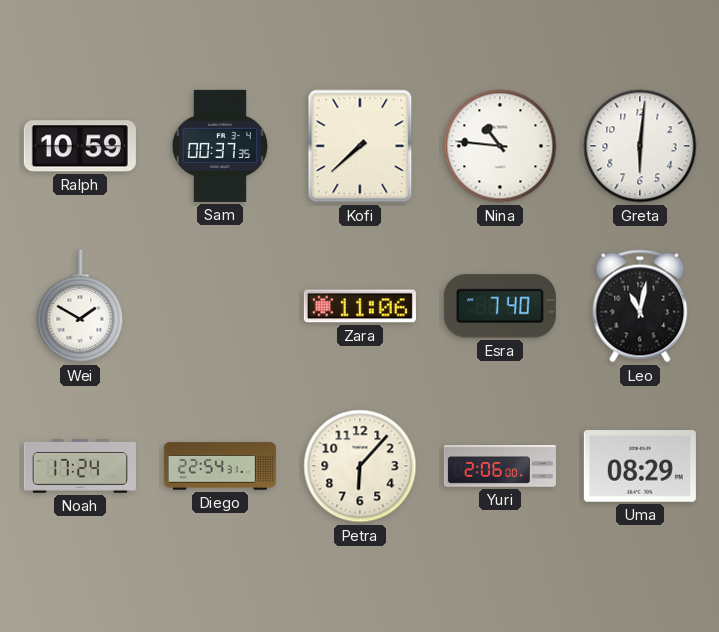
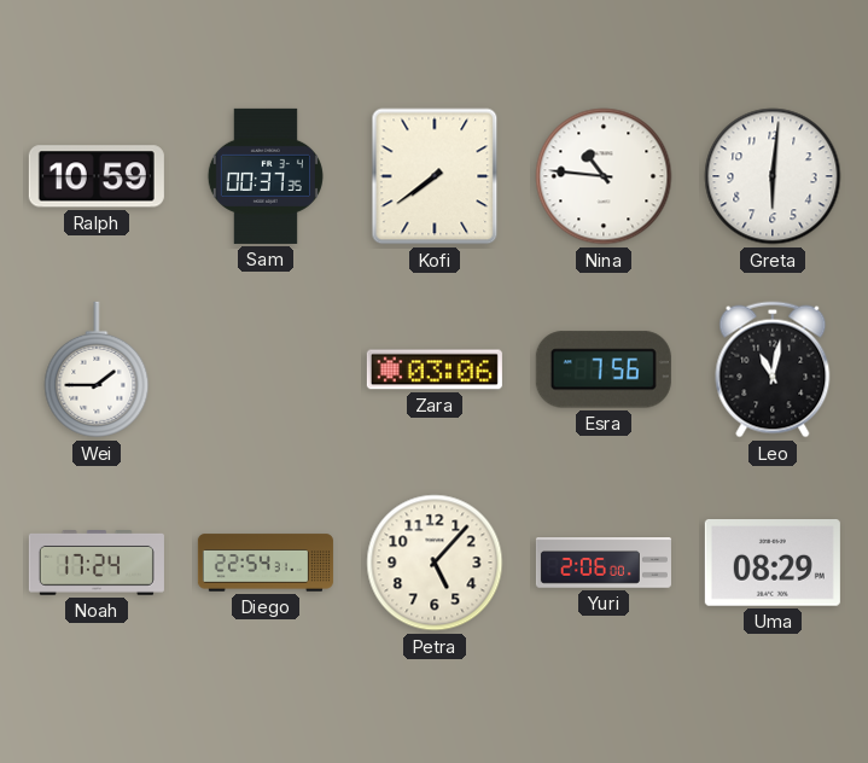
Kofi: 7:38 -> 7:39 (435, 176)
Wei: 1:50 -> 1:45 (97, 369)
Zara: 11:06 -> 03:06 (435, 369)
Esra: 7:40 -> 7:56 (604, 369)
Petra: 6:07 -> 5:07 (435, 563)
